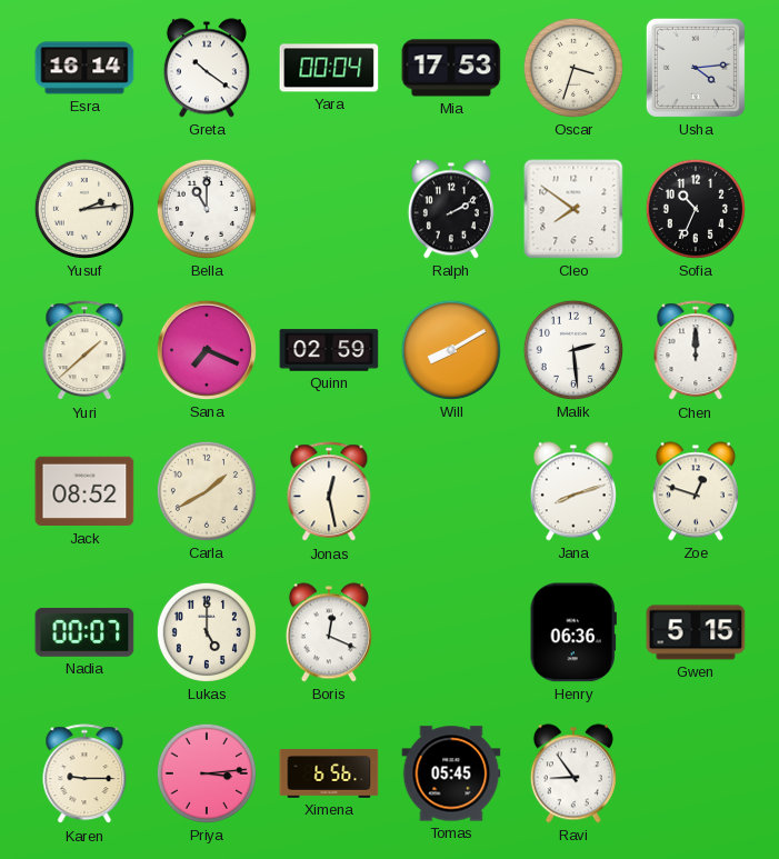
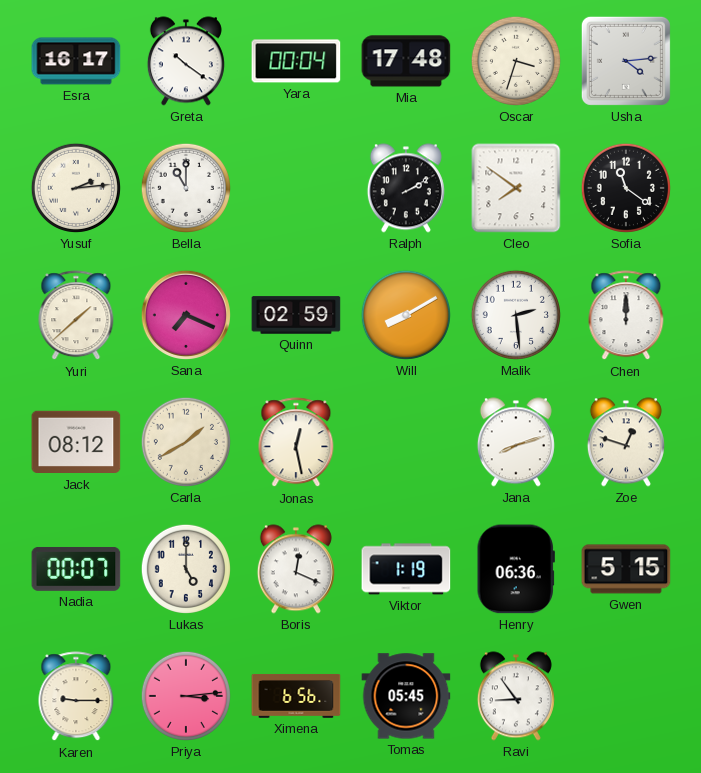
Esra: 16:14 -> 16:17 (76, 61)
Mia: 17:53 -> 17:48 (406, 61)
Sofia: 10:34 -> 11:21 (626, 188)
Jack: 08:52 -> 08:12 (76, 442)
Viktor: none -> 1:19 (406, 569)
